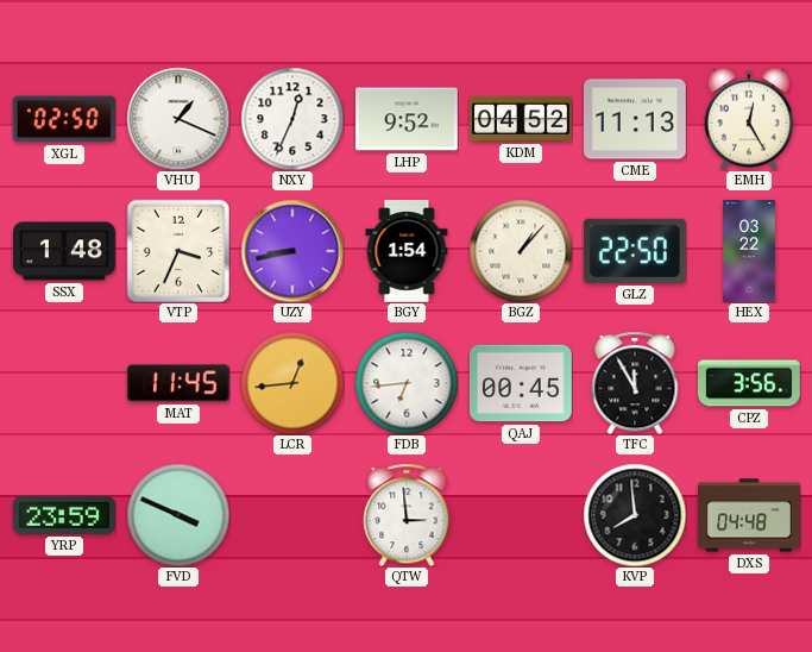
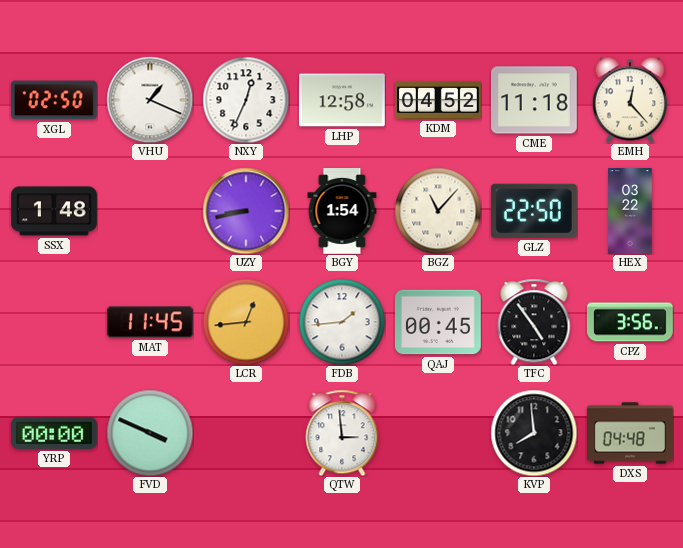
LHP: 9:52 -> 12:58 (343, 100)
CME: 11:13 -> 11:18 (535, 100)
EMH: 12:25 -> 12:23 (630, 100)
VTP: 3:34 -> none (178, 251)
BGZ: 1:07 -> 11:07 (438, 211)
FDB: 6:44 -> 1:44 (342, 322)
TFC: 11:55 -> 4:54 (534, 322)
YRP: 23:59 -> 00:00 (55, 433)
